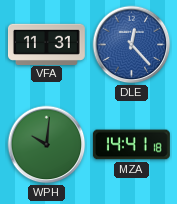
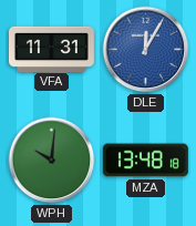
DLE: 12:23 -> 12:05 (146, 50)
MZA: 14:41 -> 13:48 (145, 161)
